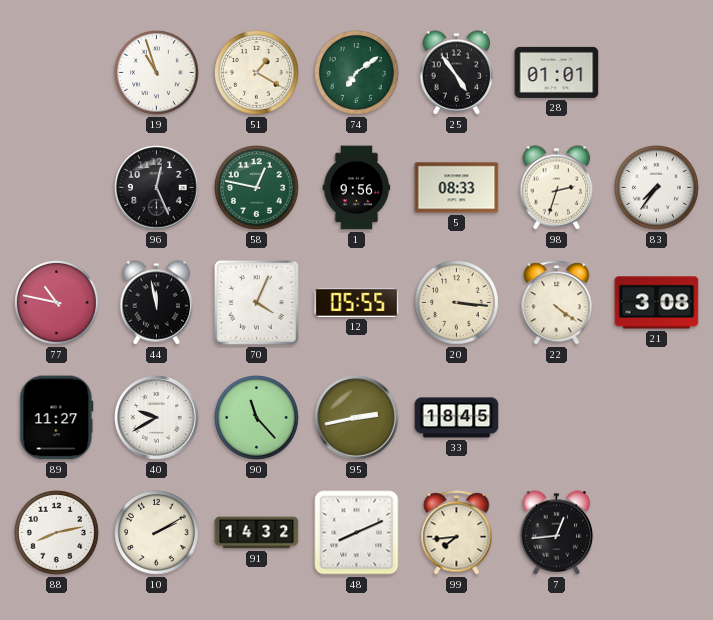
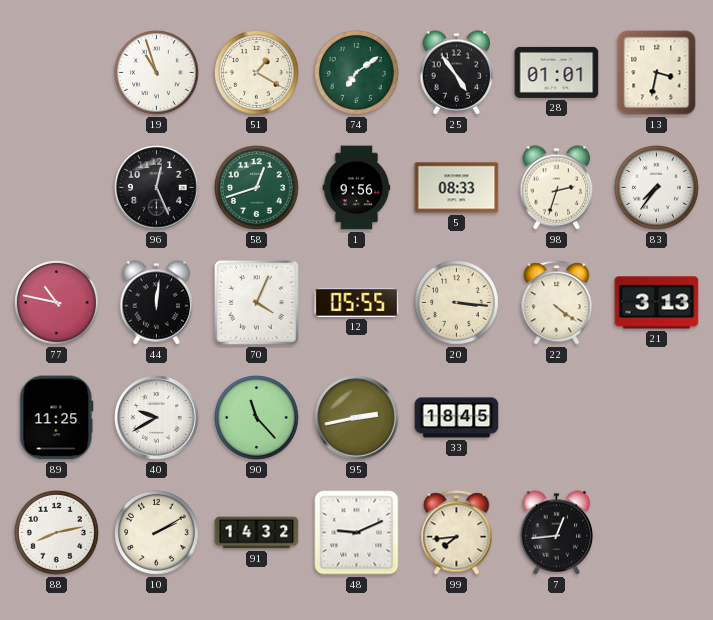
13: none -> 3:32 (657, 73)
58: 12:47 -> 12:42 (257, 188)
44: 11:58 -> 12:01 (157, 303)
21: 3:08 -> 3:13 (657, 303)
89: 11:27 -> 11:25 (57, 418)
48: 8:11 -> 9:11 (357, 533)
